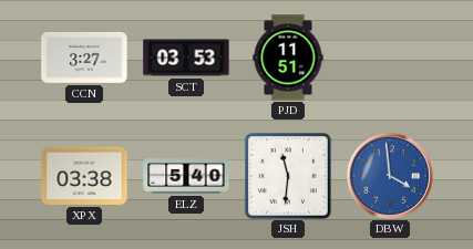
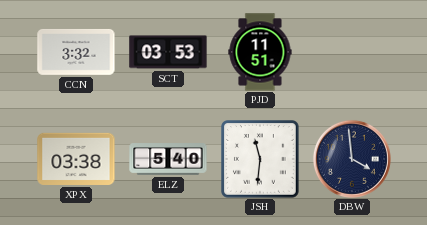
CCN: 3:27 -> 3:32 (76, 52)
DBW dial: blue -> navy (352, 159)
